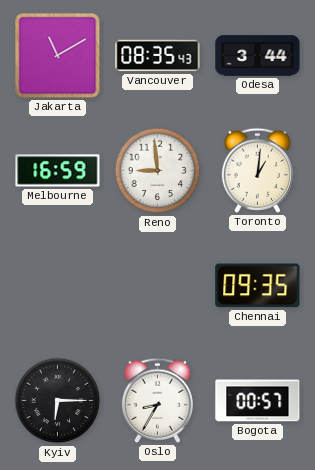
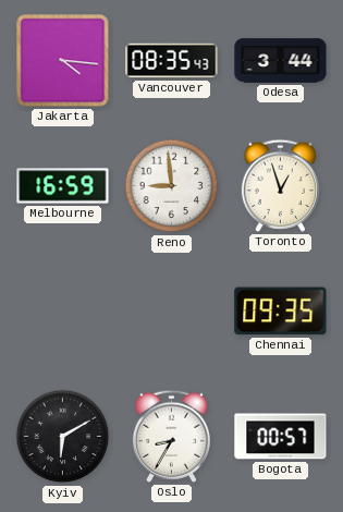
Jakarta: 11:10 -> 4:16 (63, 61)
Toronto: 1:01 -> 12:57 (280, 185)
Kyiv: 6:15 -> 6:10 (63, 437)
